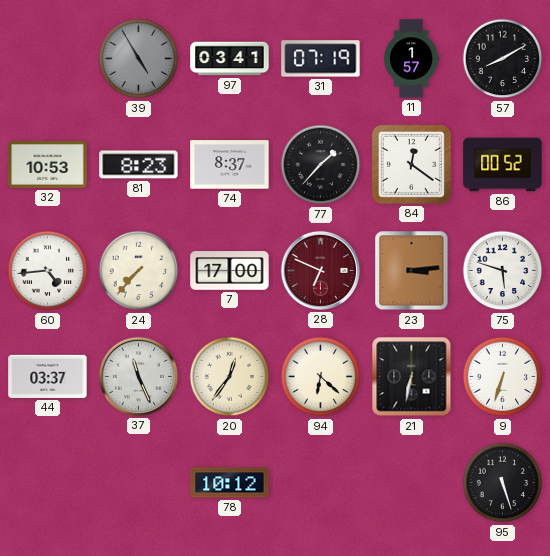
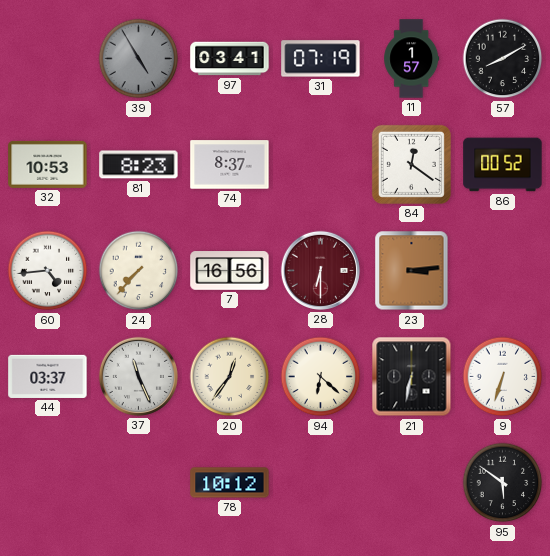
77: 1:37 -> none (321, 165)
7: 17:00 -> 16:56 (230, 271)
28: 6:49 -> 6:30 (320, 270)
75: 5:48 -> none (503, 271)
95: 5:27 -> 5:51 (503, 483)
